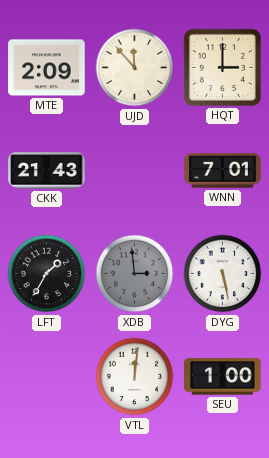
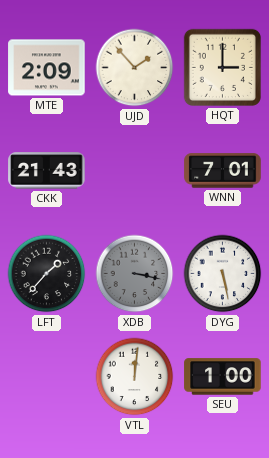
UJD: 11:53 -> 1:53 (135, 68)
LFT: 1:35 -> 1:37 (47, 274)
XDB: 2:59 -> 3:17 (135, 274)
